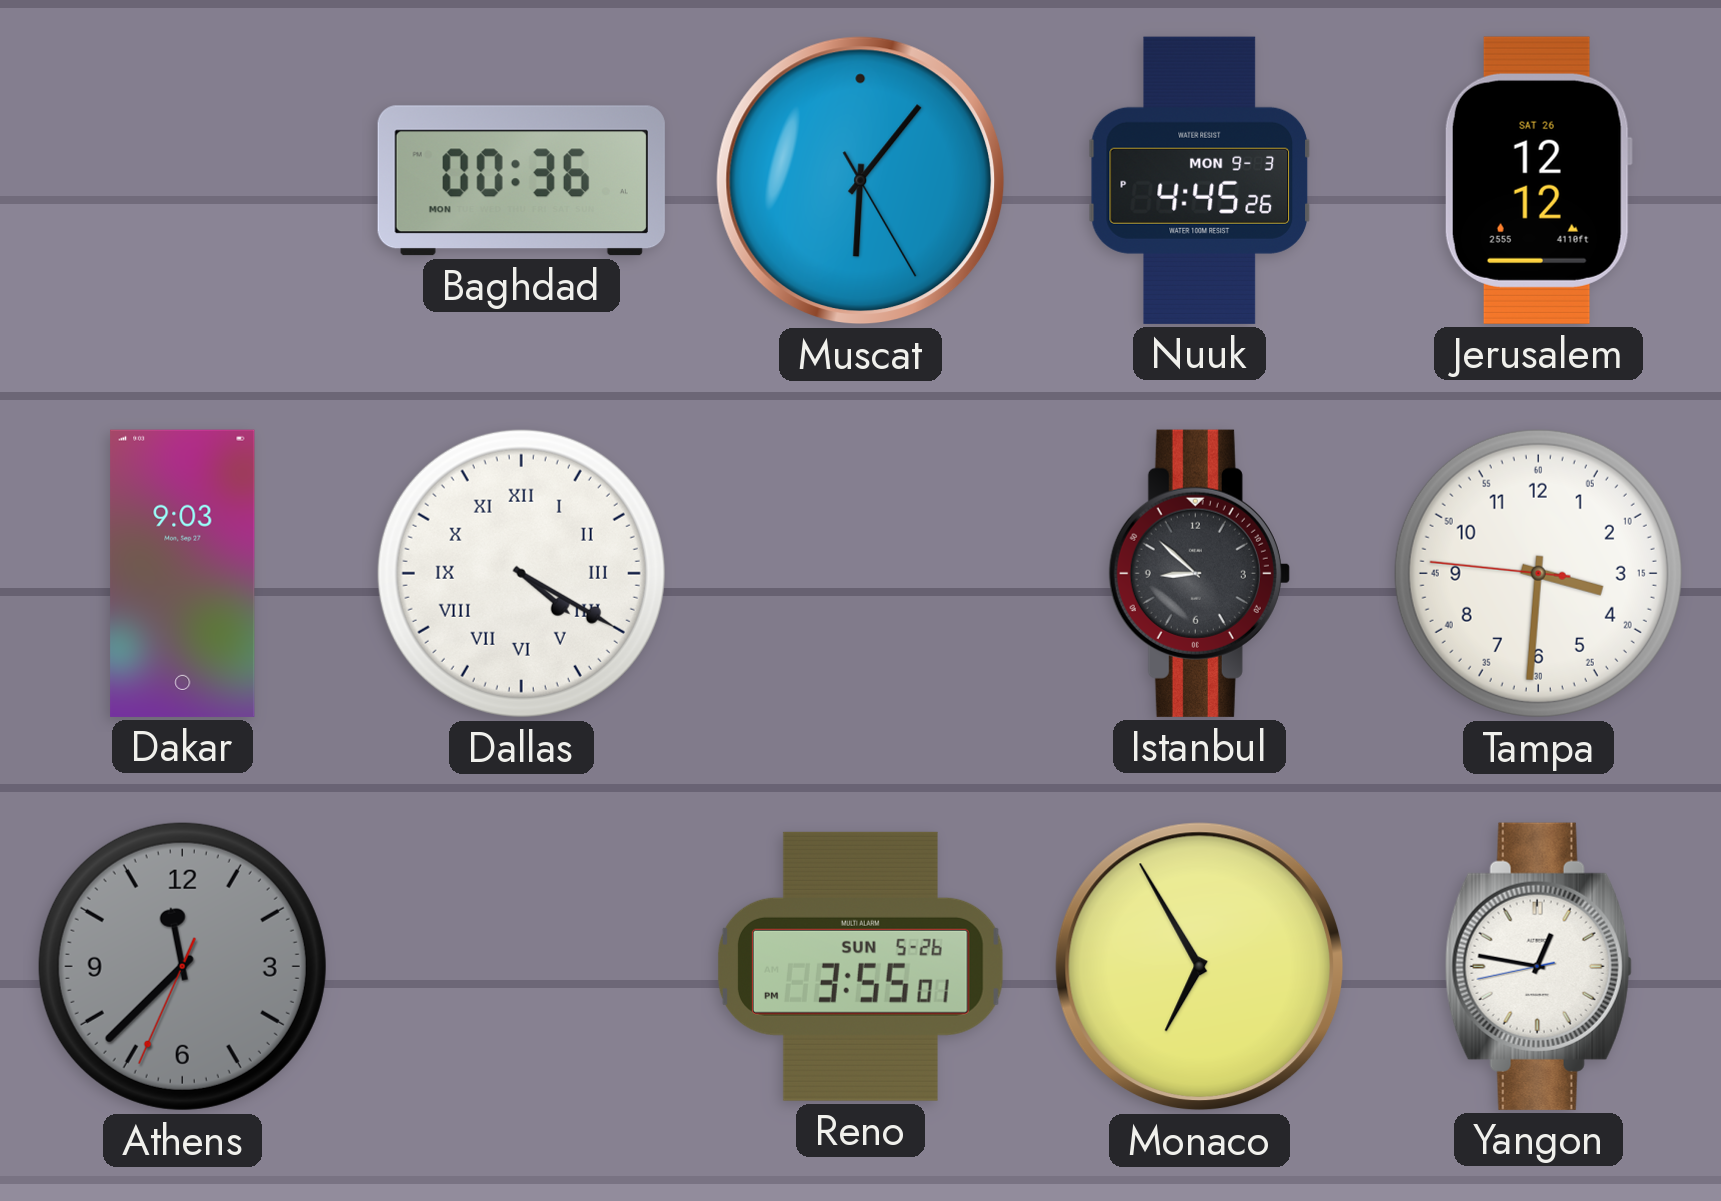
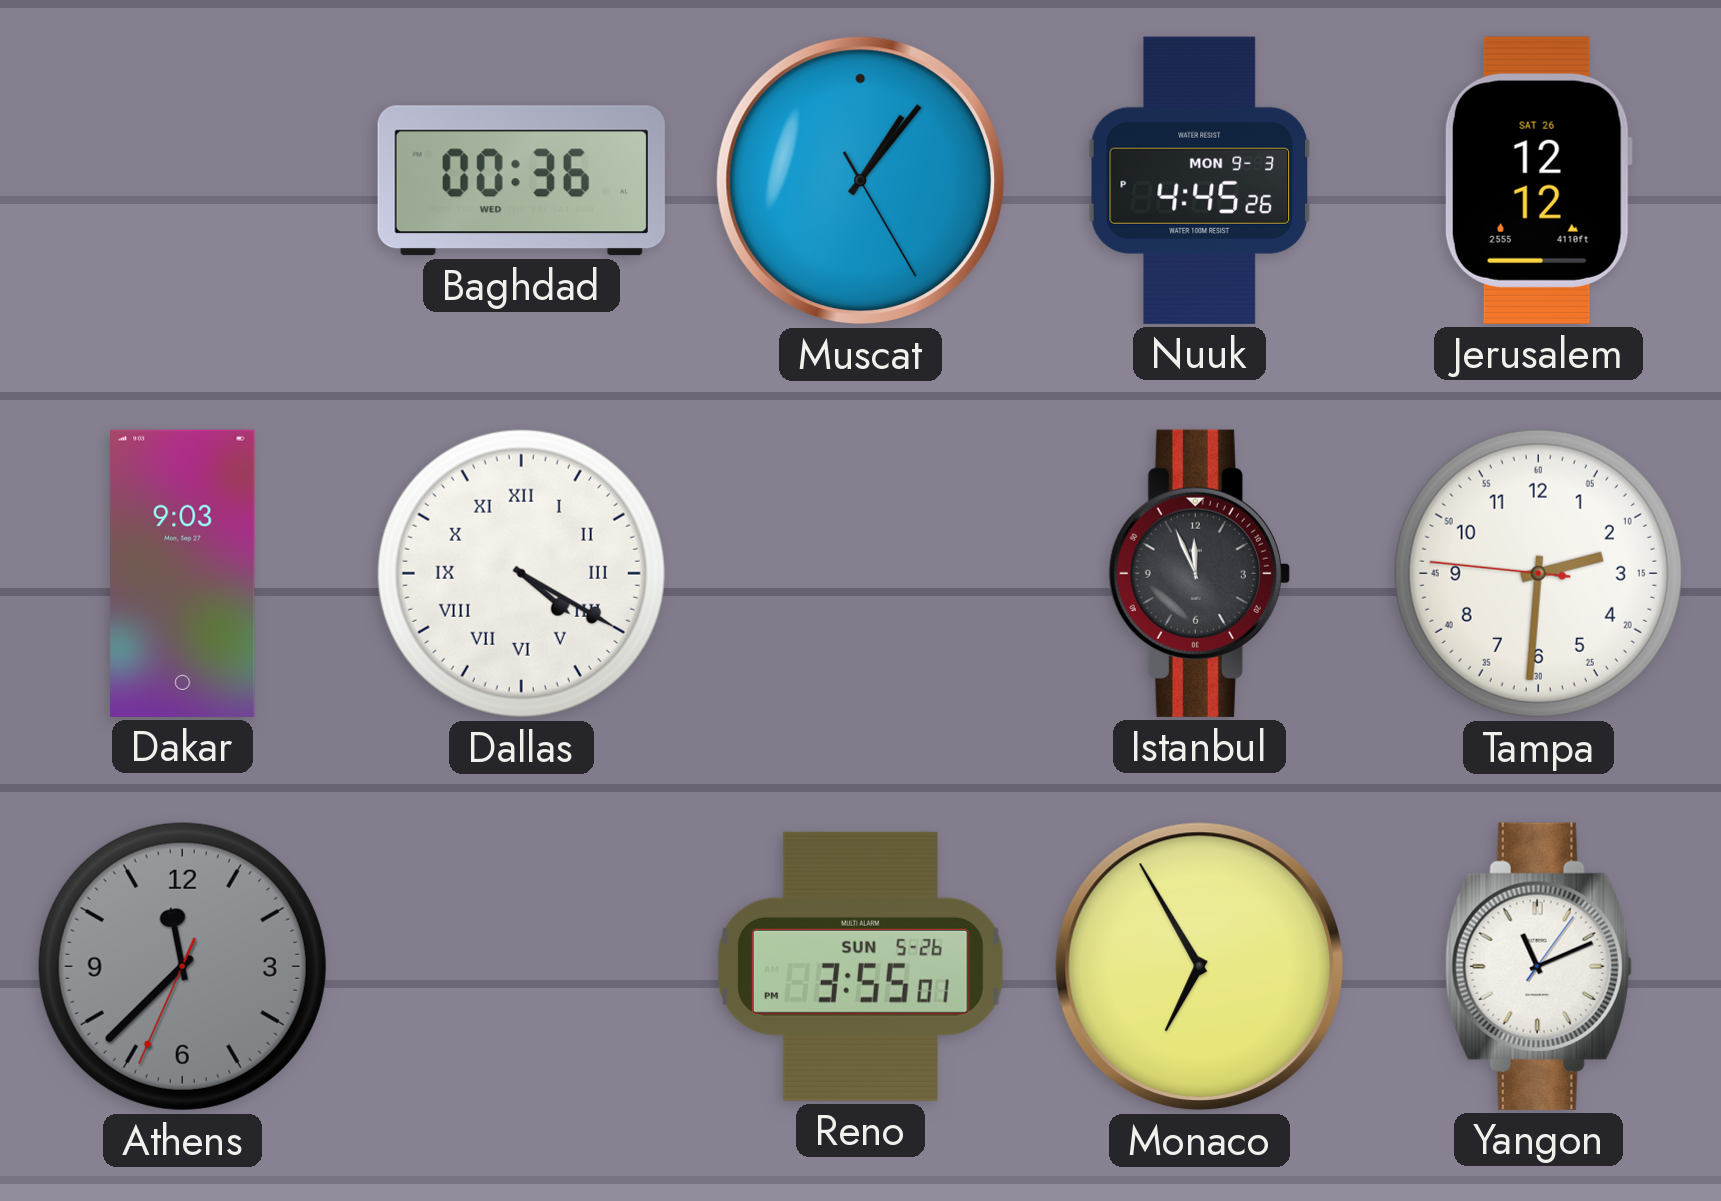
Baghdad date: MON -> WED (521, 181)
Muscat: 6:06 -> 1:06 (861, 181)
Istanbul: 8:52 -> 11:56 (1199, 573)
Tampa: 3:30 -> 2:30 (1538, 573)
Yangon: 12:46 -> 11:11 (1538, 966)
